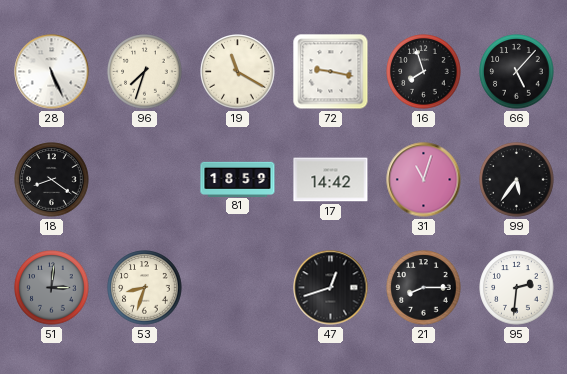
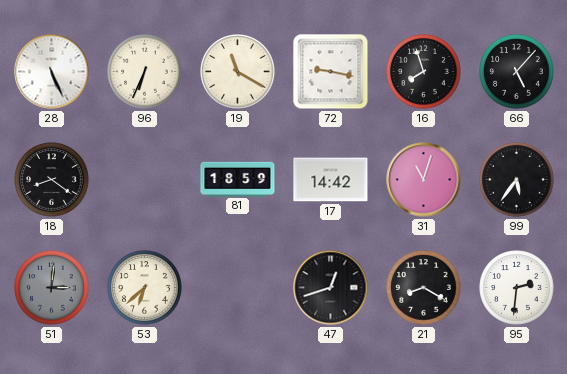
96: 7:33 -> 6:34 (145, 72)
53: 8:33 -> 6:38 (145, 288)
21: 8:15 -> 8:20 (424, 288)
